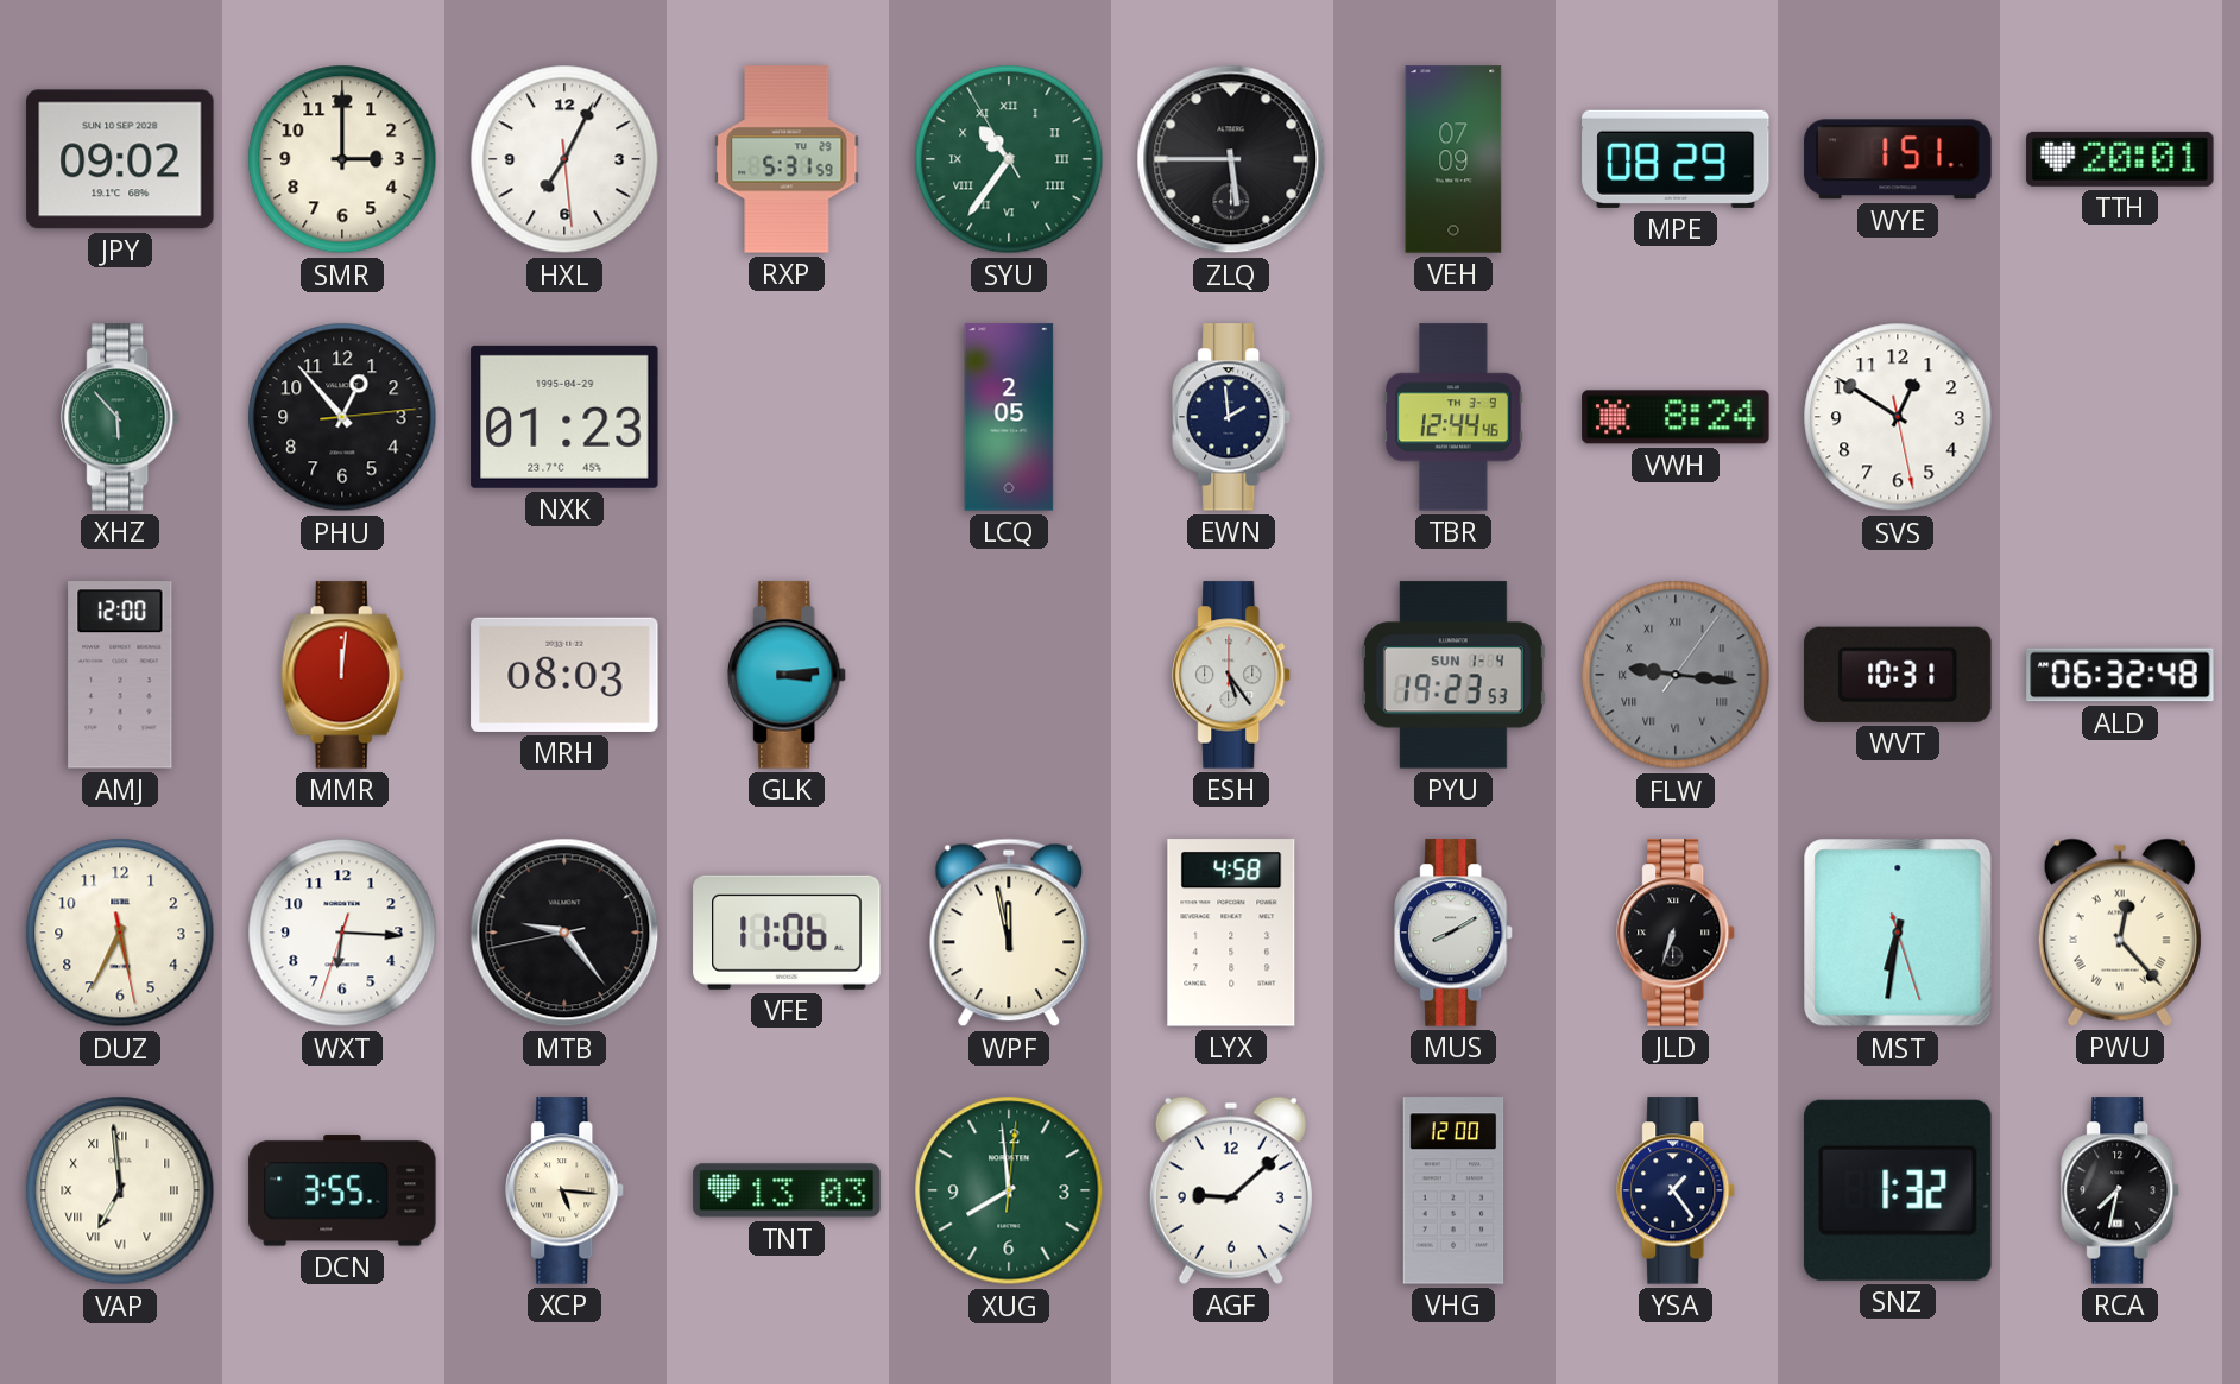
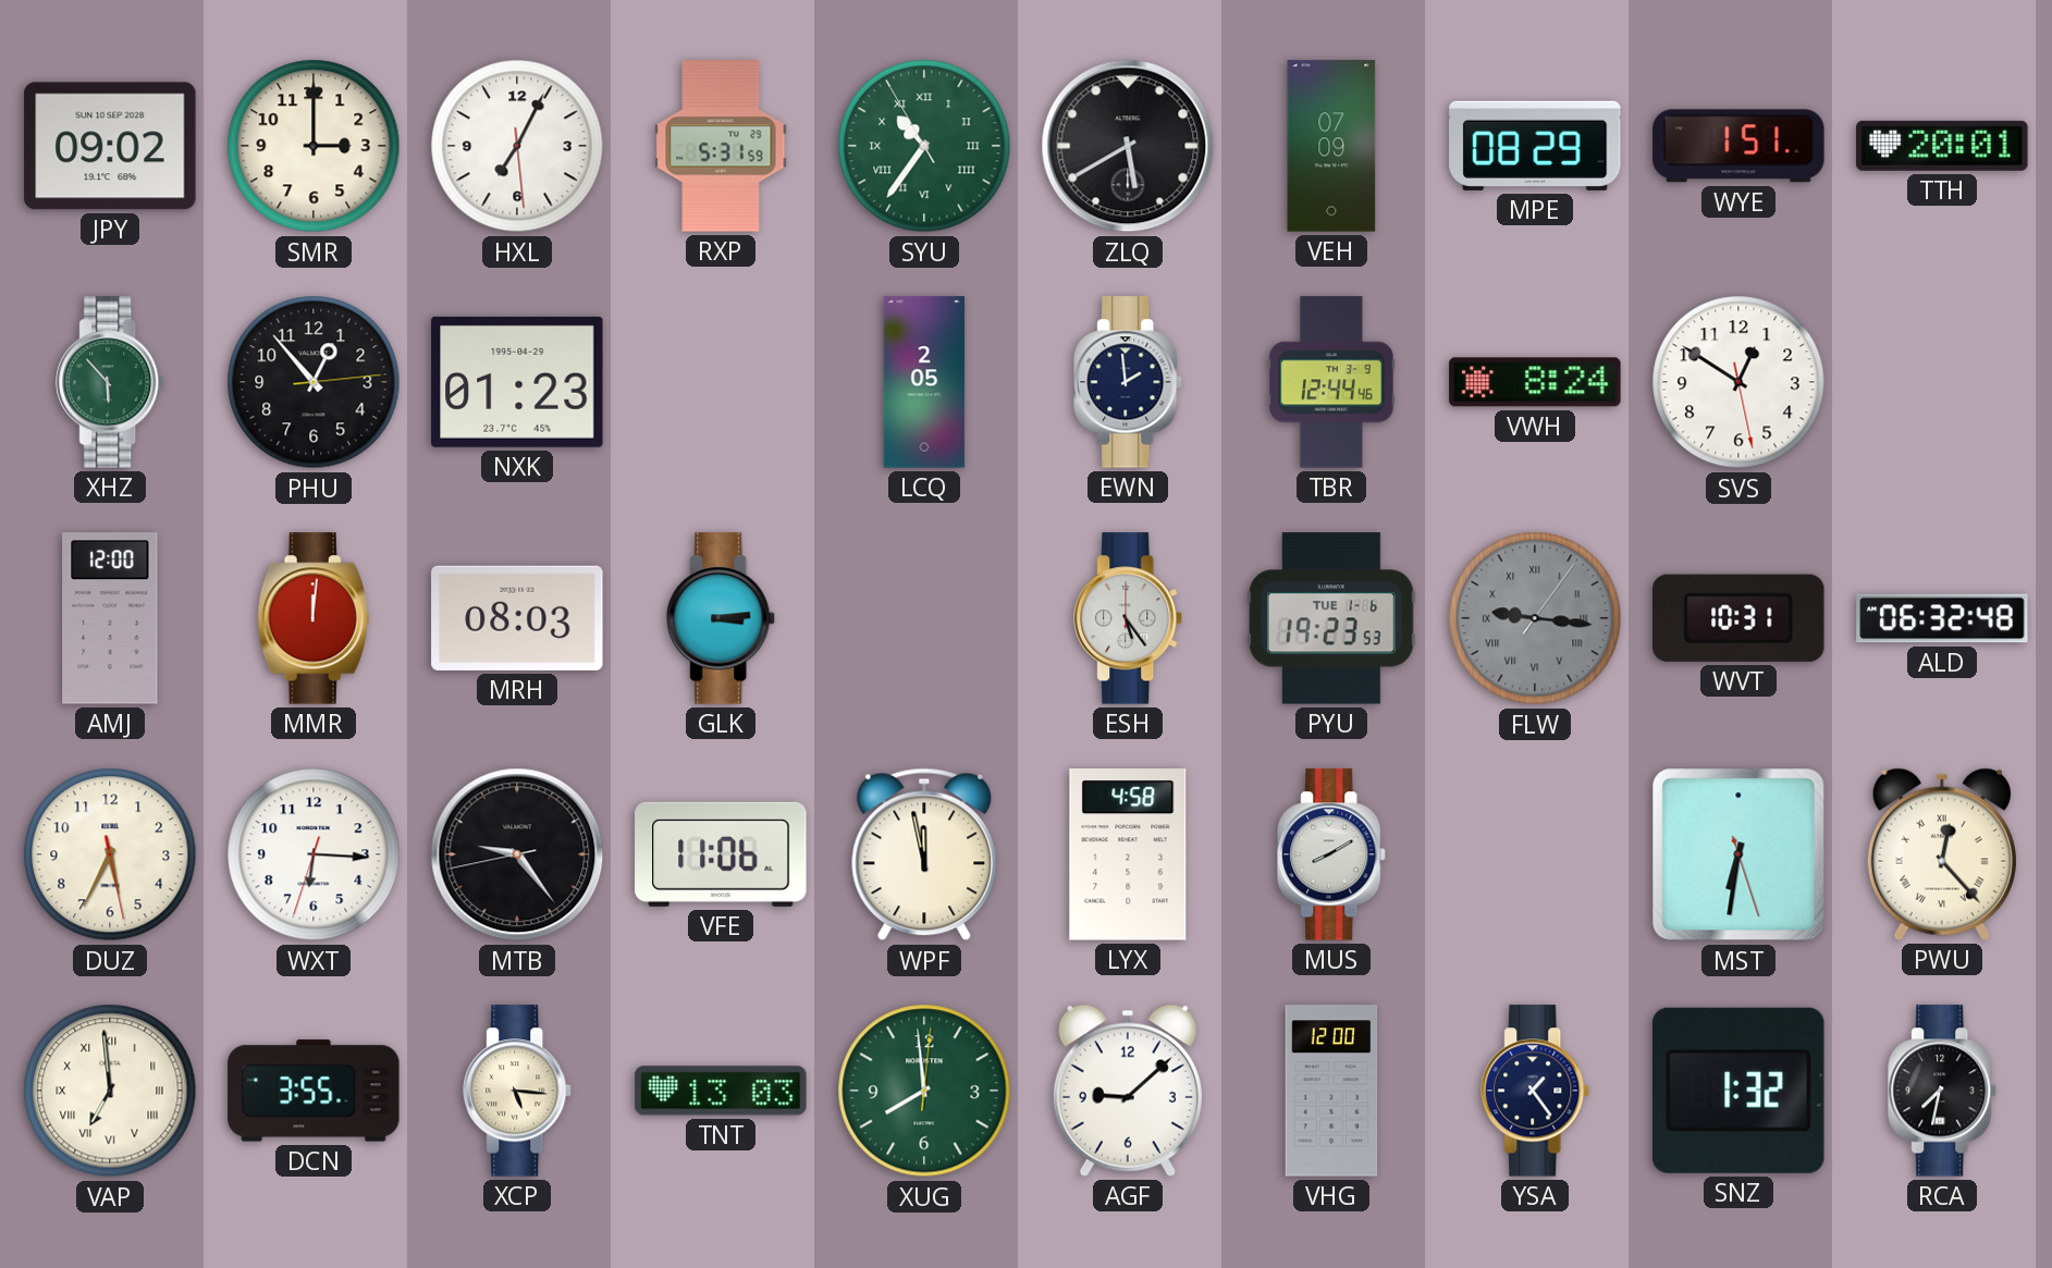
ZLQ: 5:45 -> 5:40 (1128, 146)
PYU date: SUN 1-4 -> TUE 1-6 (1331, 618)
JLD: 6:33 -> none (1677, 933)
